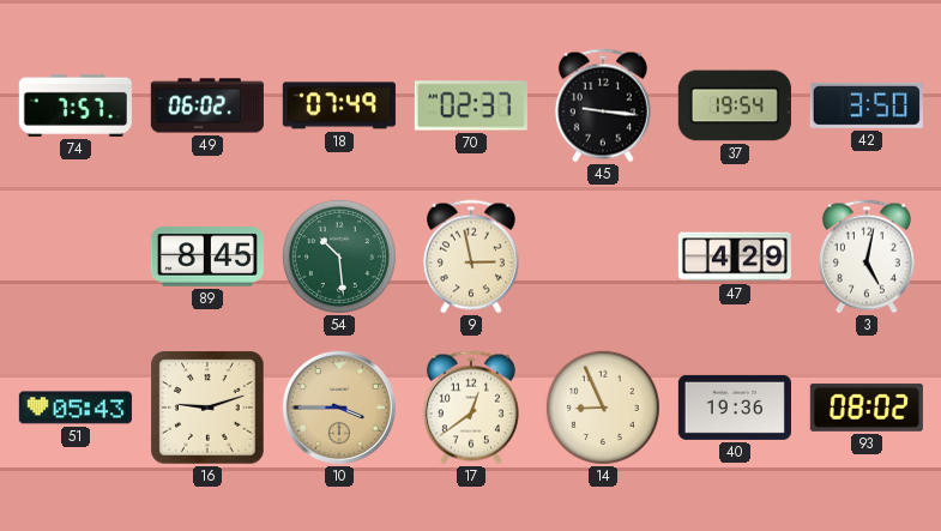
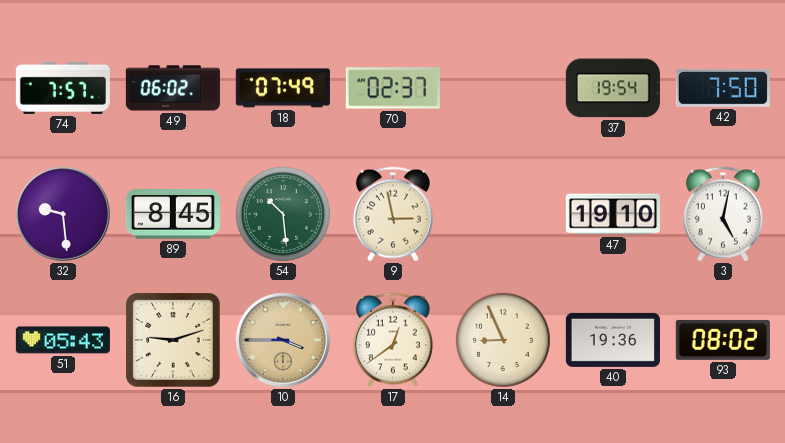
45: 9:16 -> none (603, 105)
42: 3:50 -> 7:50 (723, 88)
32: none -> 9:29 (63, 214)
47: 4:29 -> 19:10 (613, 214)
